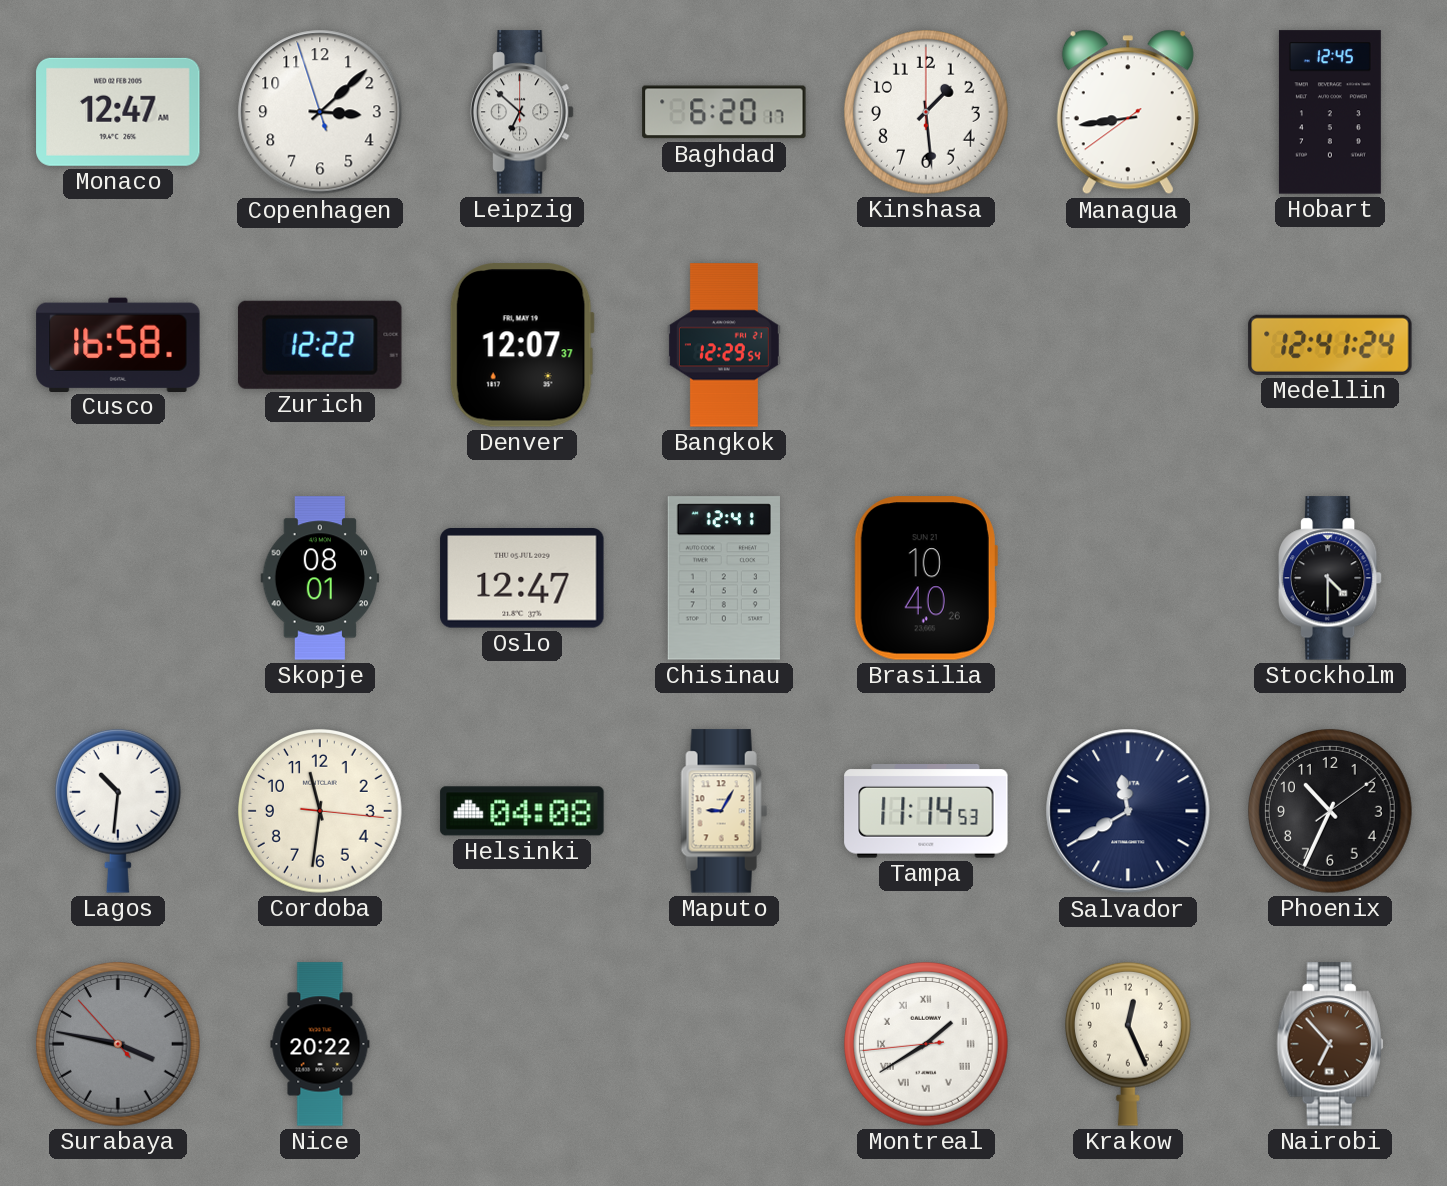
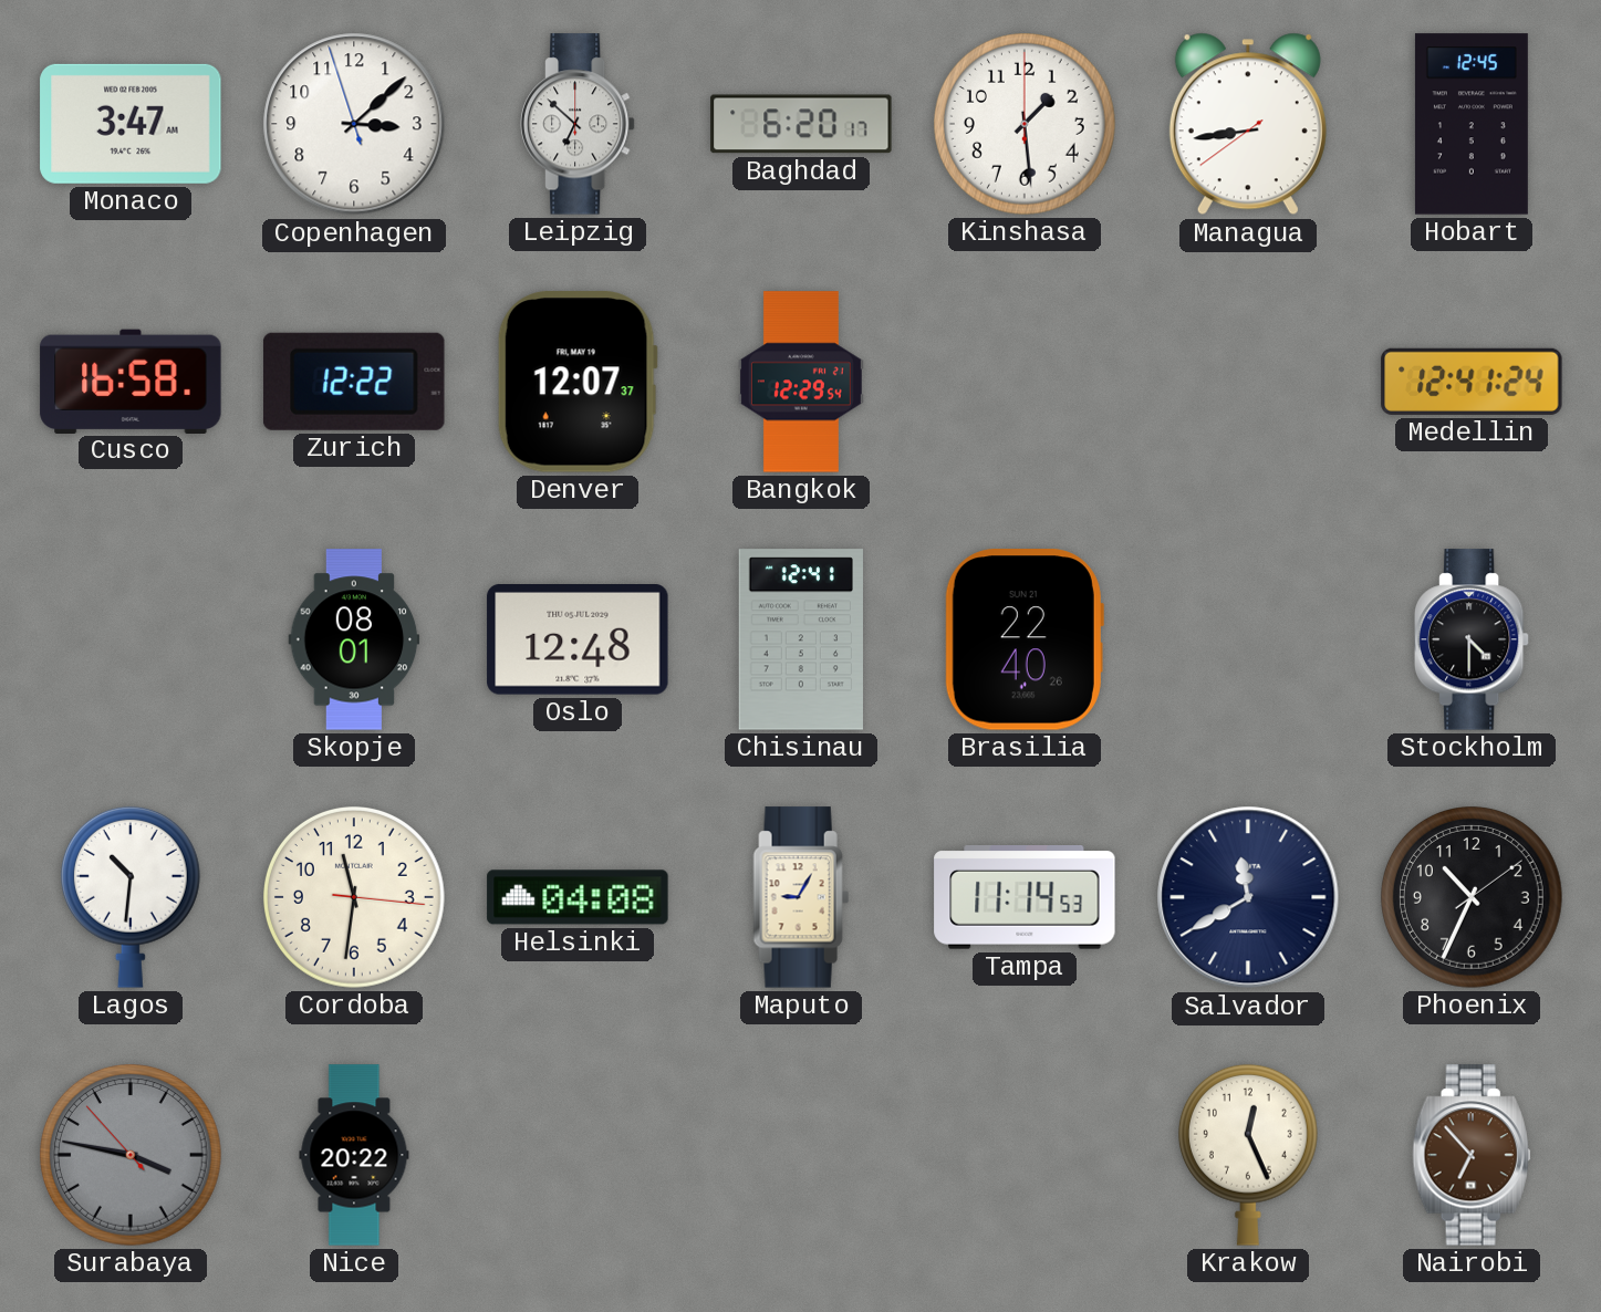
Monaco: 12:47 -> 3:47 (131, 124)
Oslo: 12:47 -> 12:48 (578, 641)
Brasilia: 10:40 -> 22:40 (1025, 639)
Montreal: 1:39 -> none (927, 1045)
